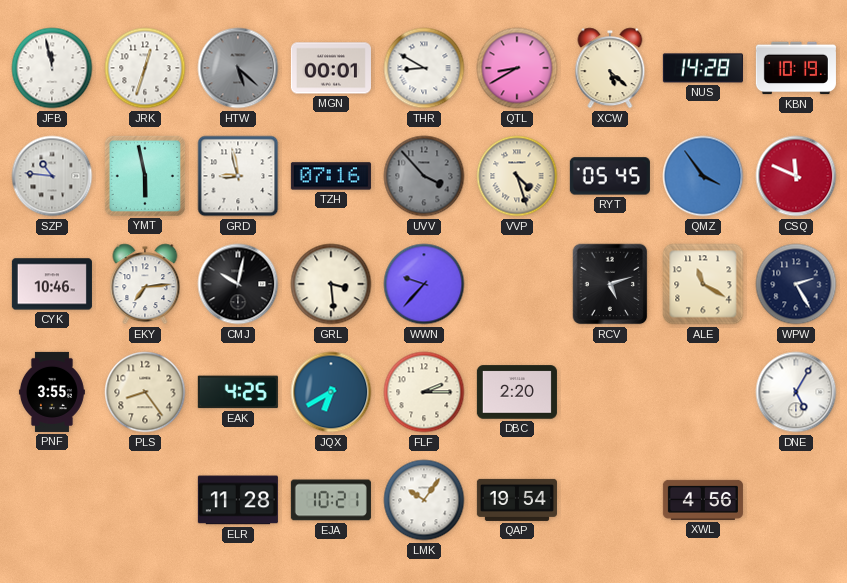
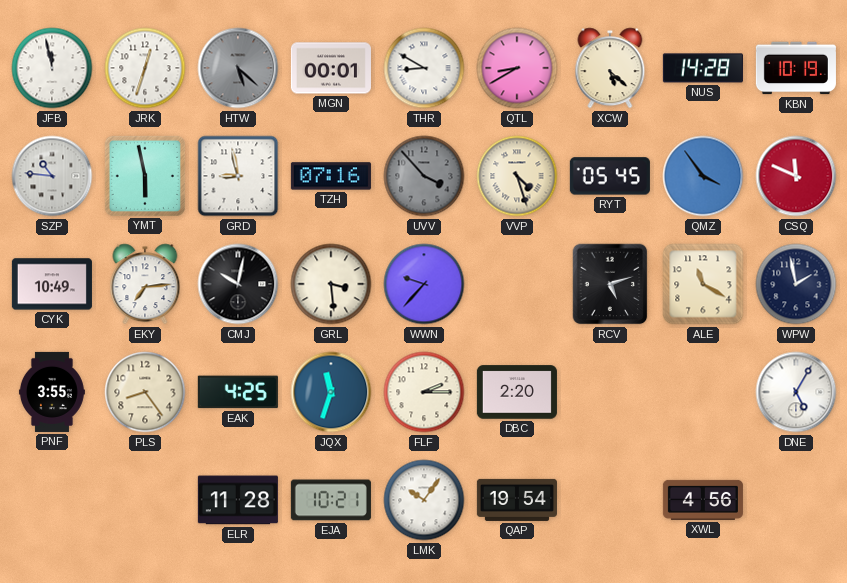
CYK: 10:46 -> 10:49 (52, 284)
WPW: 2:25 -> 1:58 (796, 284)
JQX: 6:40 -> 11:33 (331, 392)
